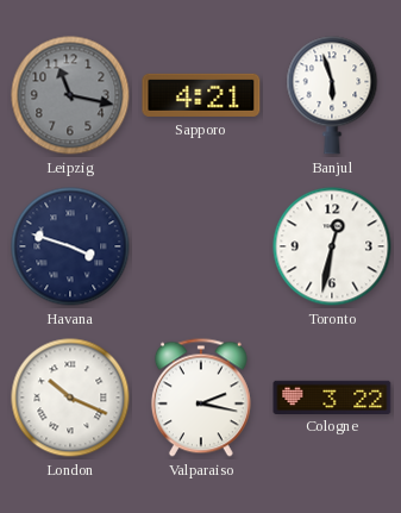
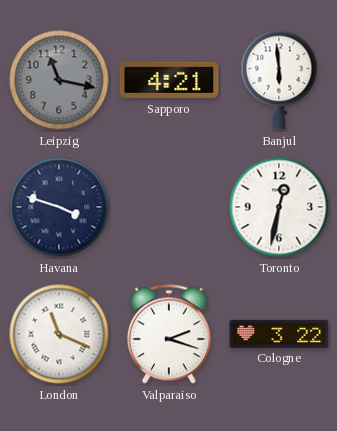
Banjul: 5:57 -> 5:59 (279, 80)
London: 10:19 -> 11:19 (59, 334)
Valparaiso: 2:17 -> 2:18 (169, 334)
